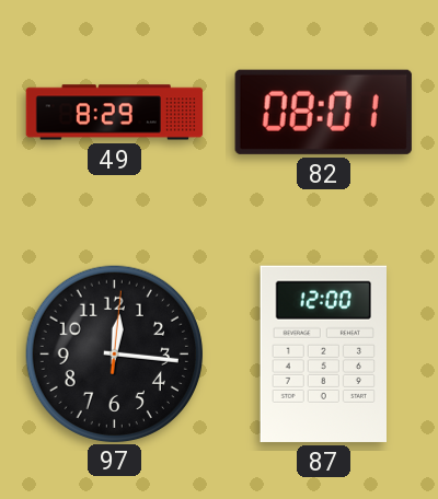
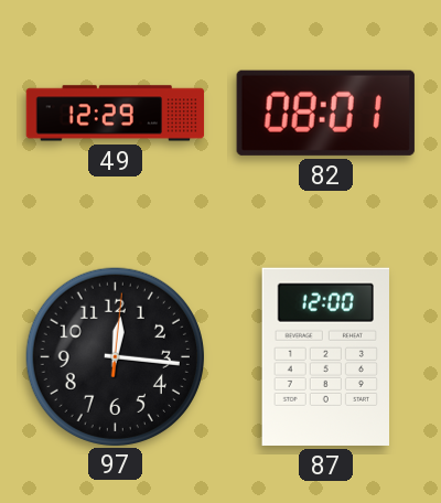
49: 8:29 -> 12:29 (116, 114)
